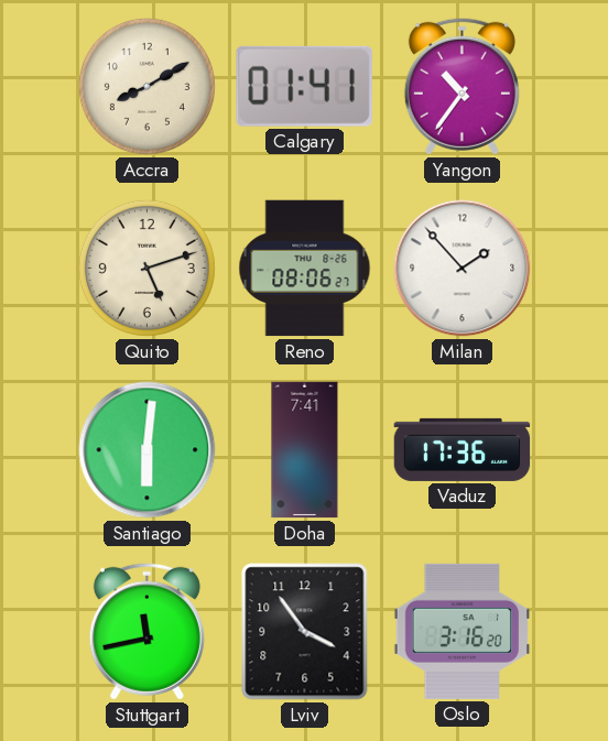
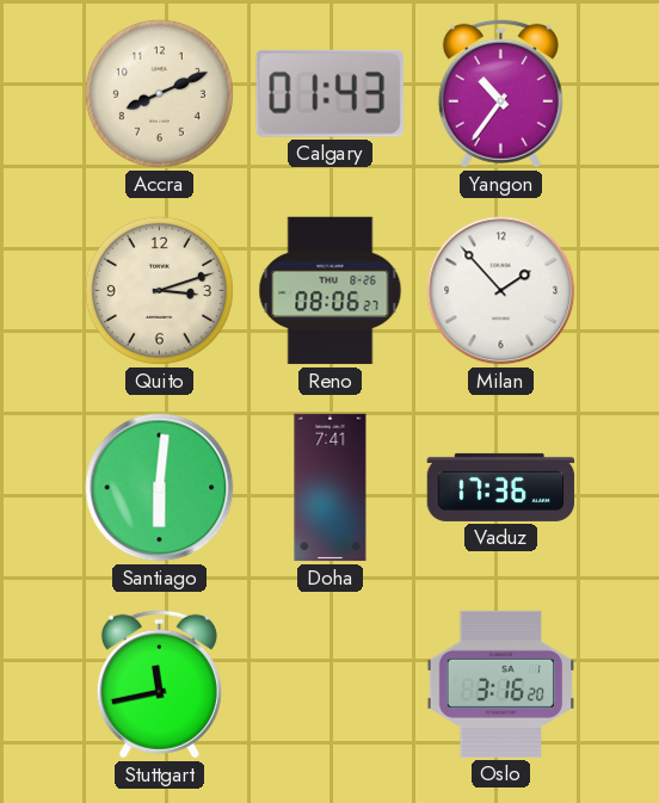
Accra: 8:10 -> 8:11 (159, 93)
Calgary: 01:41 -> 01:43 (329, 93)
Quito: 5:12 -> 3:12 (159, 290)
Lviv: 3:54 -> none (305, 632)
